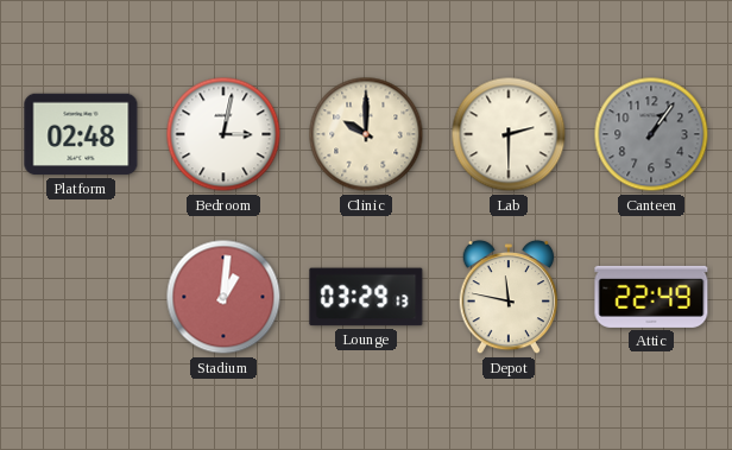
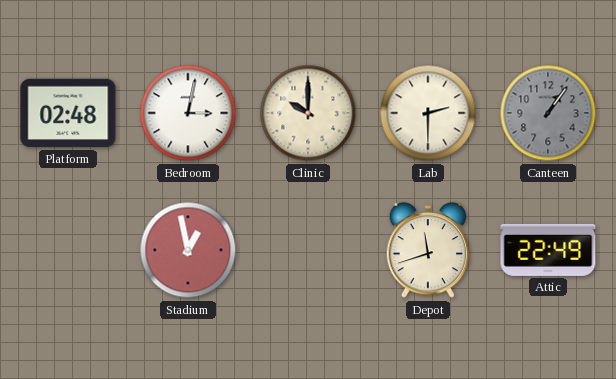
Stadium: 1:01 -> 12:58 (188, 250)
Lounge: 03:29 -> none (366, 297)
Depot: 11:47 -> 11:42 (428, 250)
